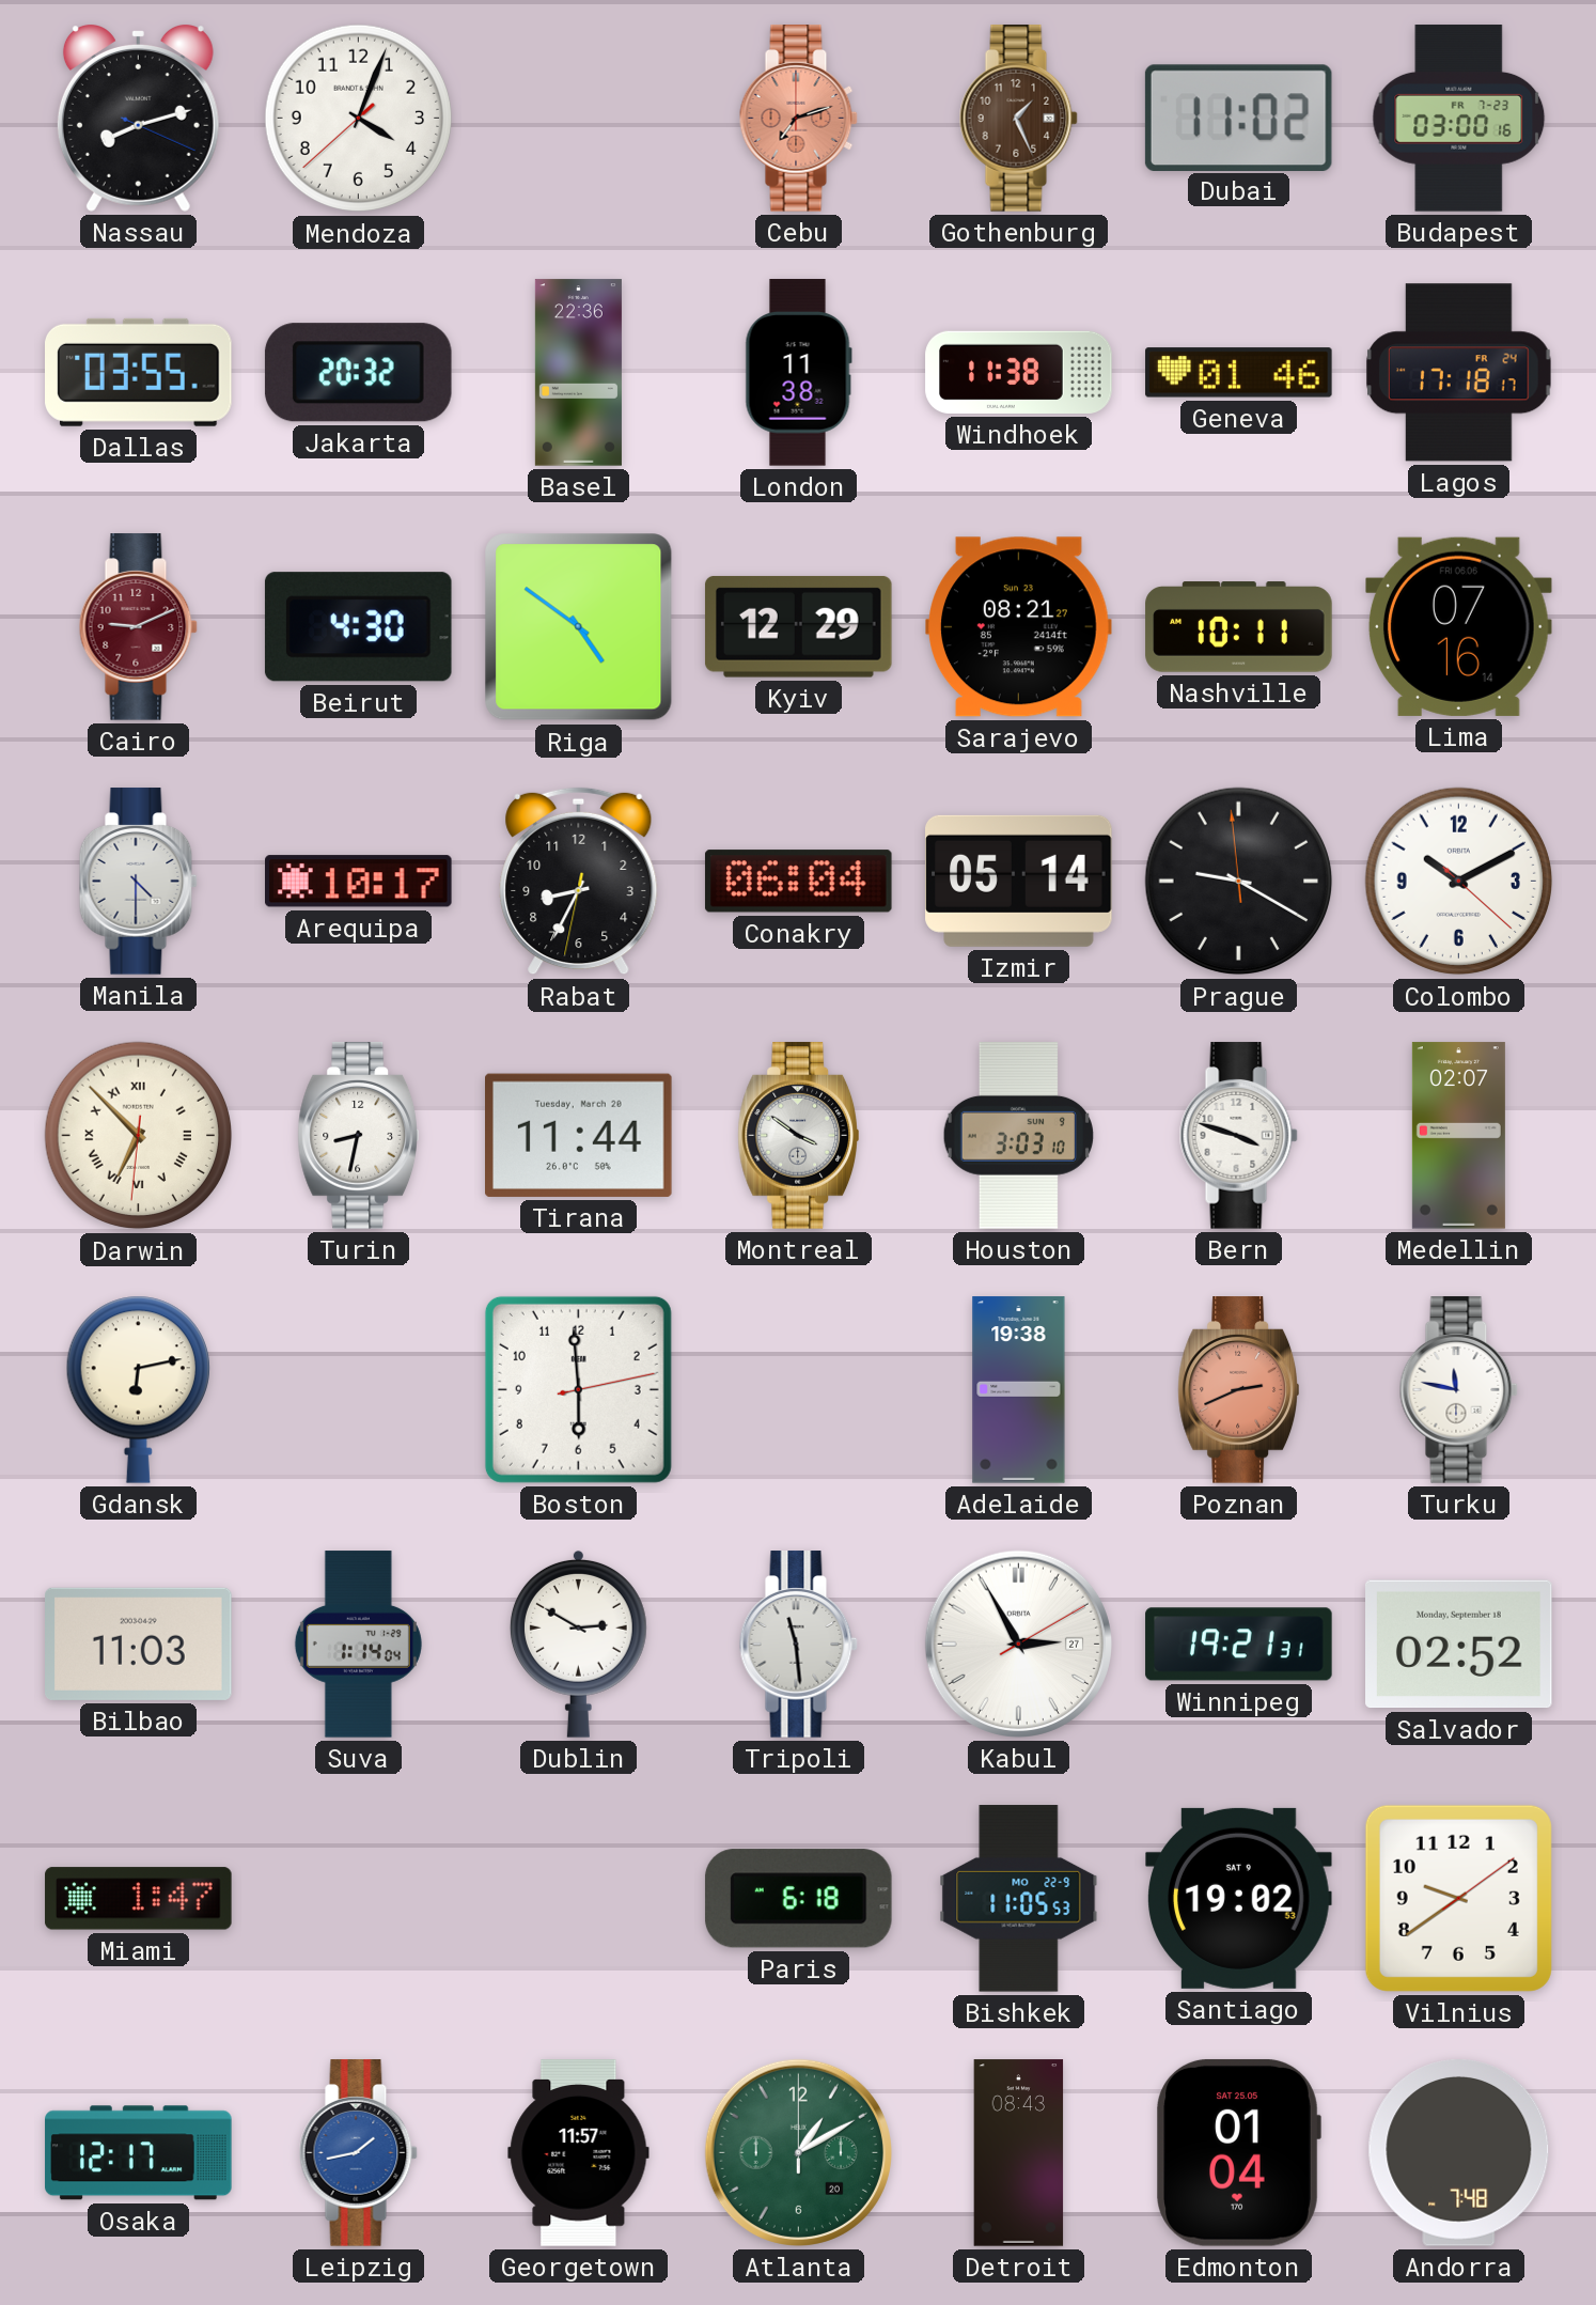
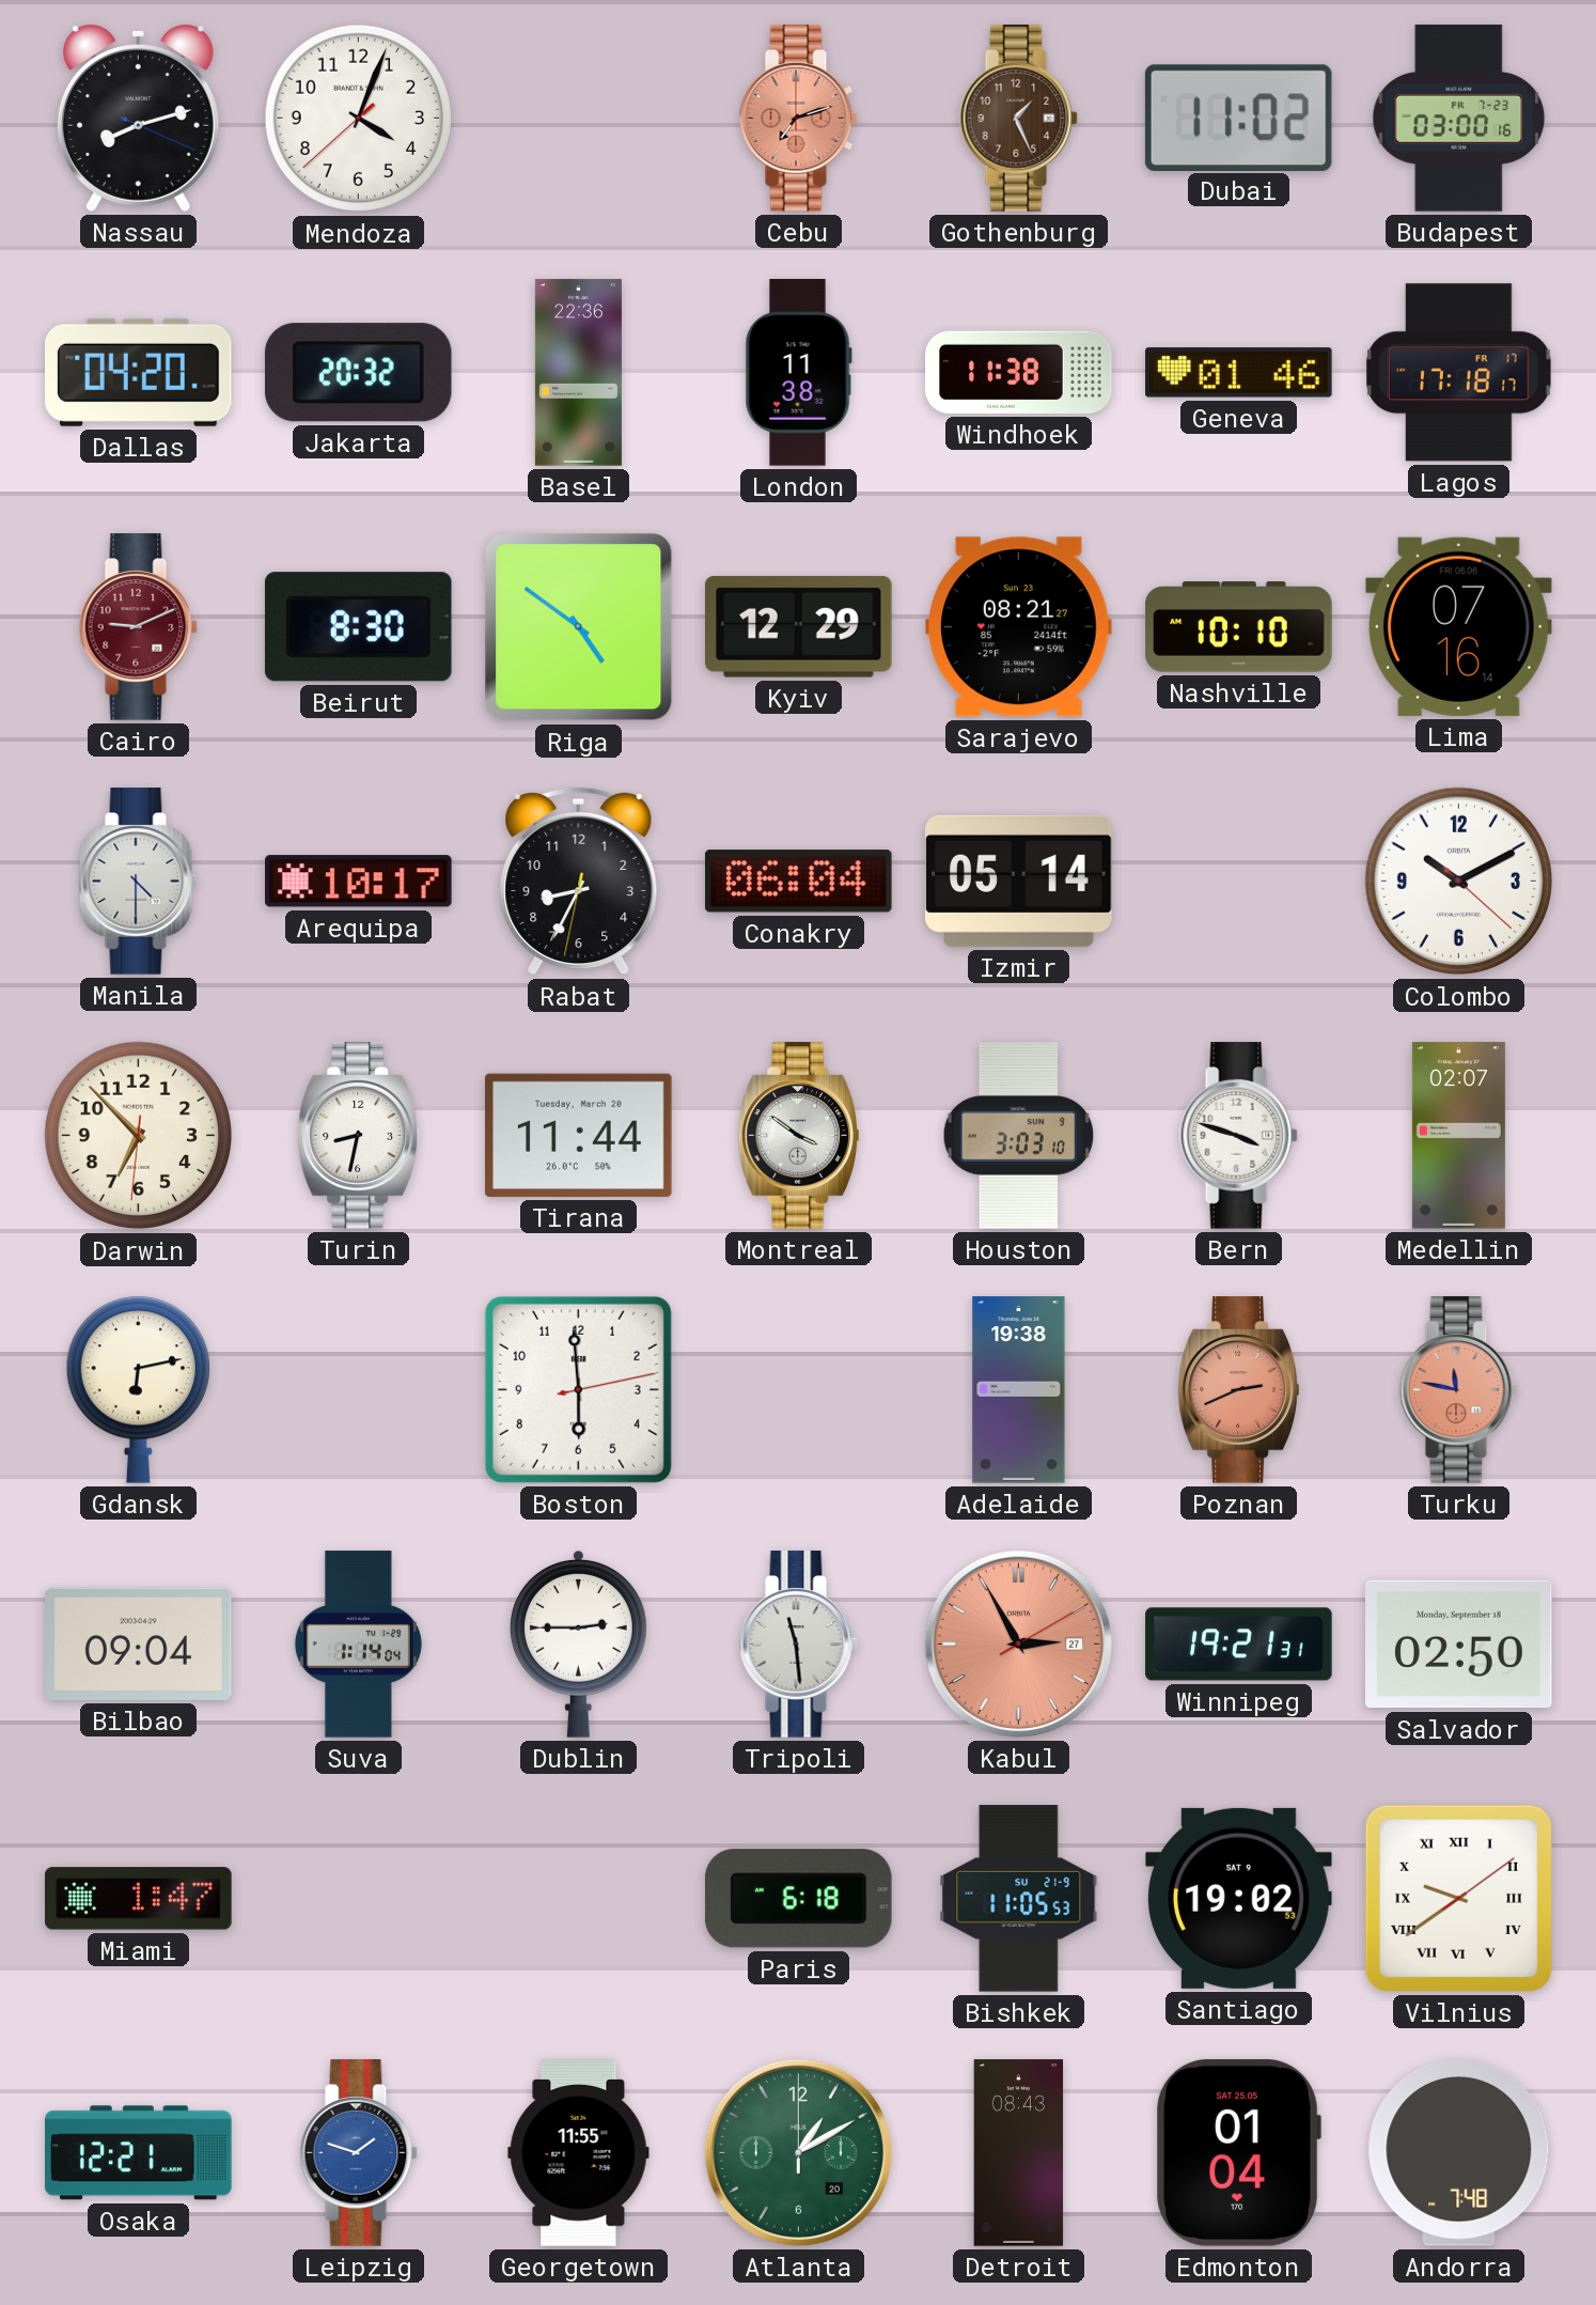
Dallas: 03:55 -> 04:20 (139, 372)
Lagos date: FR 24 -> FR 17 (1459, 373)
Beirut: 4:30 -> 8:30 (358, 627)
Nashville: 10:11 -> 10:10 (1239, 627)
Prague: 9:19 -> none (1239, 882)
Darwin numerals: Roman -> Arabic (139, 1136)
Turku dial: white -> salmon (1458, 1390)
Bilbao: 11:03 -> 09:04 (139, 1644)
Dublin: 2:50 -> 2:45 (578, 1644)
Kabul dial: white -> salmon (1018, 1644)
Salvador: 02:52 -> 02:50 (1459, 1645)
Bishkek date: MO 22-9 -> SU 21-9 (1019, 1899)
Vilnius numerals: Arabic -> Roman (1458, 1898)
Osaka: 12:17 -> 12:21 (139, 2153)
Leipzig: 1:43 -> 1:48 (358, 2153)
Georgetown: 11:57 -> 11:55 (579, 2153)
